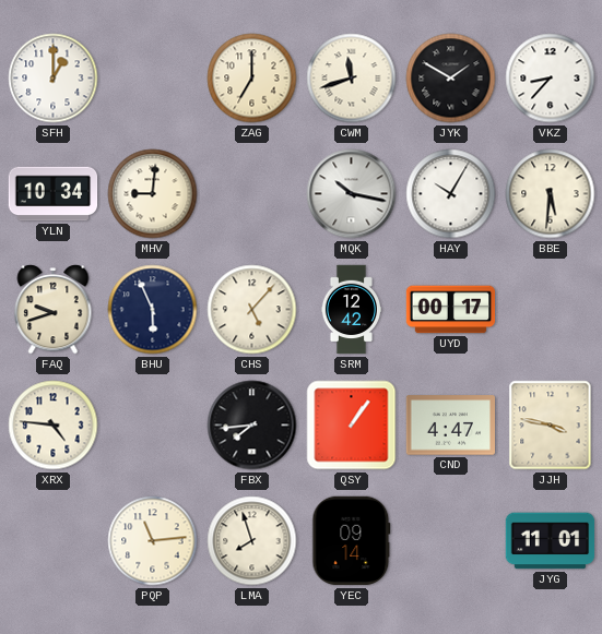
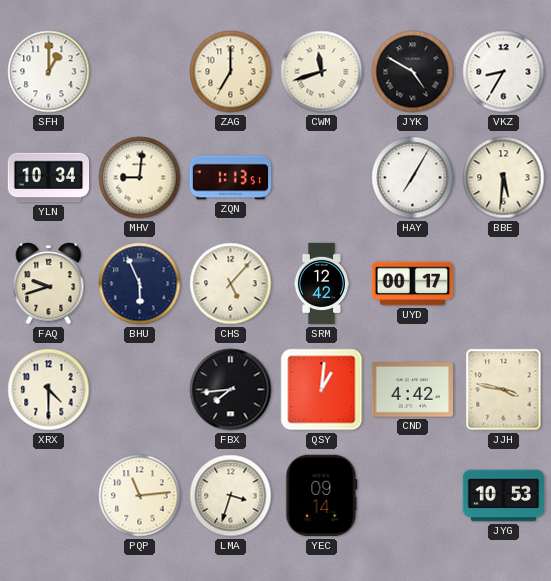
JYK: 1:50 -> 4:50 (413, 72)
VKZ: 8:37 -> 8:35 (504, 72)
ZQN: none -> 1:13 (231, 178)
MQK: 10:17 -> none (352, 194)
HAY: 10:05 -> 7:05 (413, 178)
XRX: 4:46 -> 4:30 (49, 390)
QSY: 1:06 -> 1:01 (322, 390)
CND: 4:47 -> 4:42 (413, 390)
LMA: 7:57 -> 3:33 (231, 496)
JYG: 11:01 -> 10:53 (504, 496)
